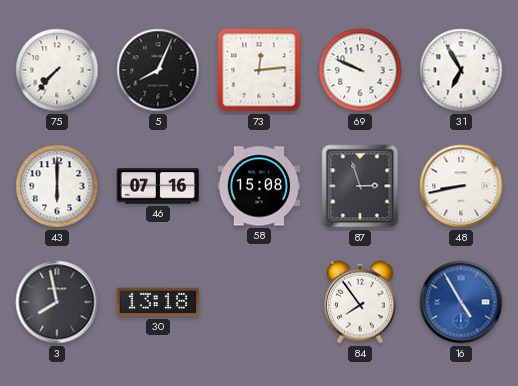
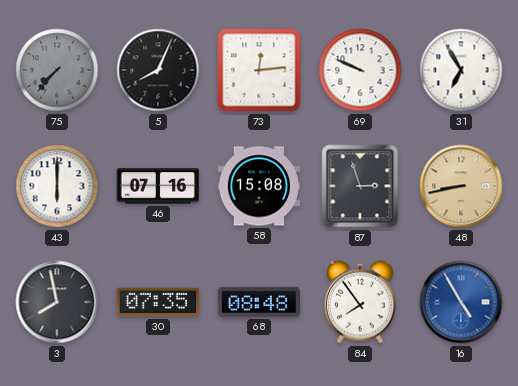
75 dial: white -> grey (57, 70)
48 dial: white -> champagne (461, 186)
30: 13:18 -> 07:35 (158, 302)
68: none -> 08:48 (258, 302)
